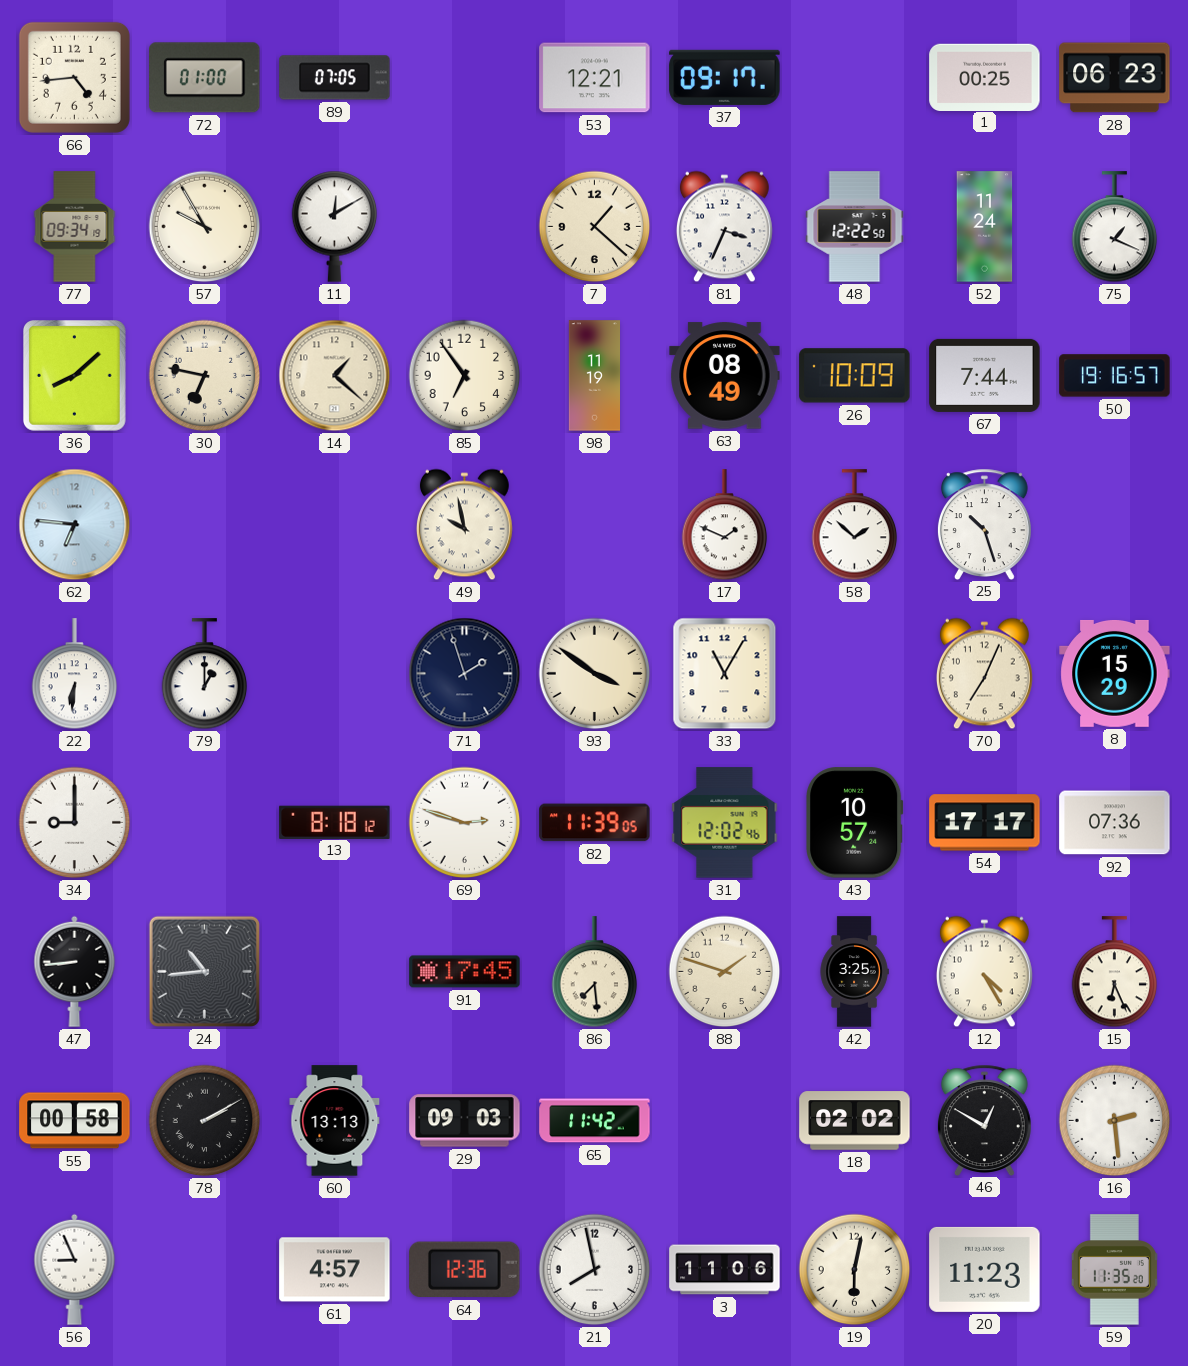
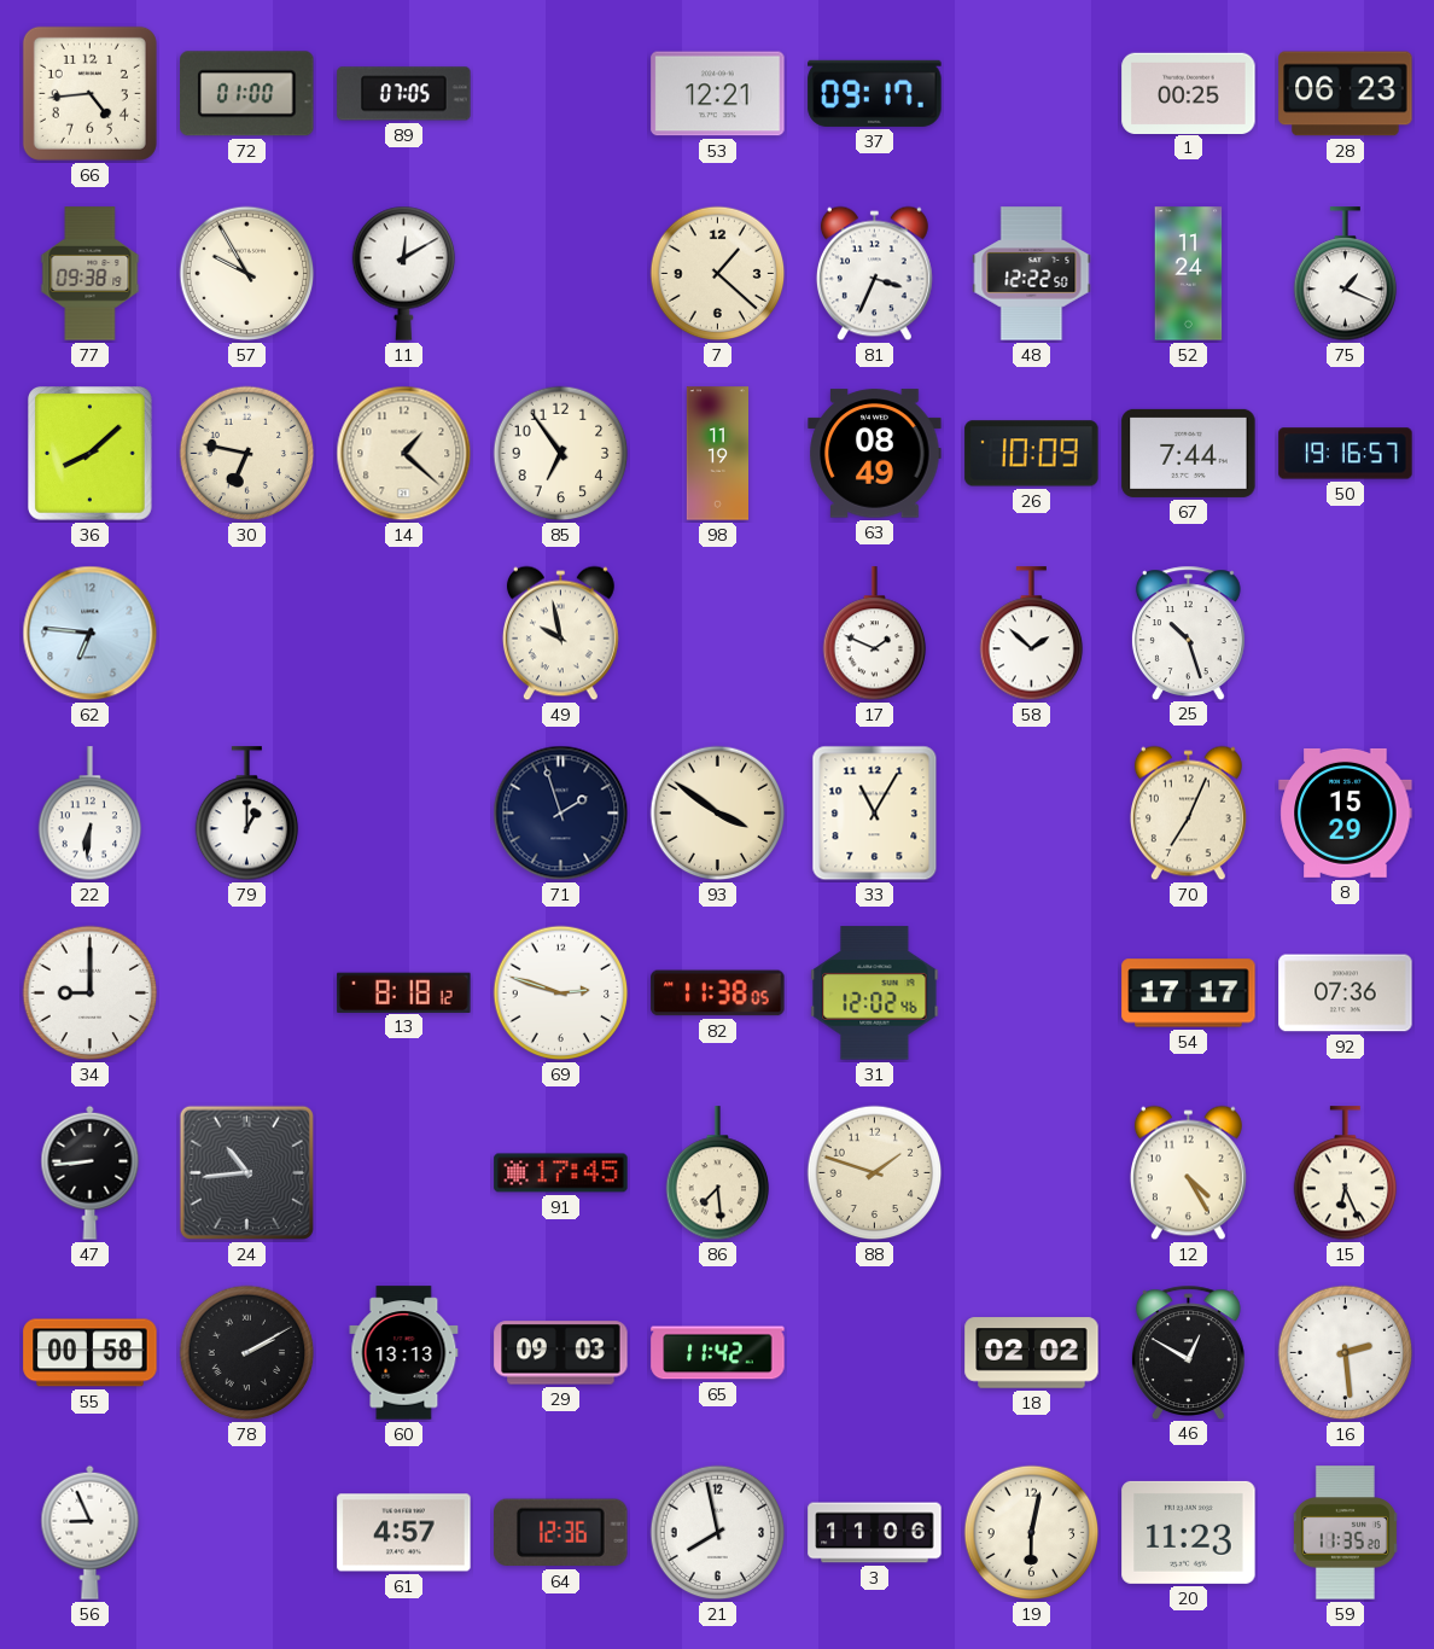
77: 09:34 -> 09:38 (91, 274)
82: 11:39 -> 11:38 (718, 994)
43: 10:57 -> none (855, 823)
42: 3:25 -> none (854, 972)
